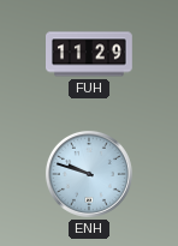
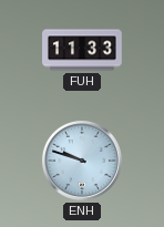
FUH: 11:29 -> 11:33 (83, 50)
